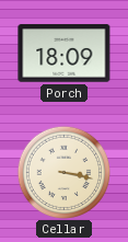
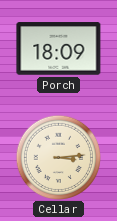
Cellar: 3:17 -> 3:14 (58, 157)
